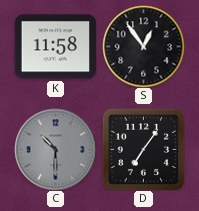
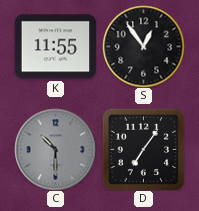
K: 11:58 -> 11:55 (55, 47)
